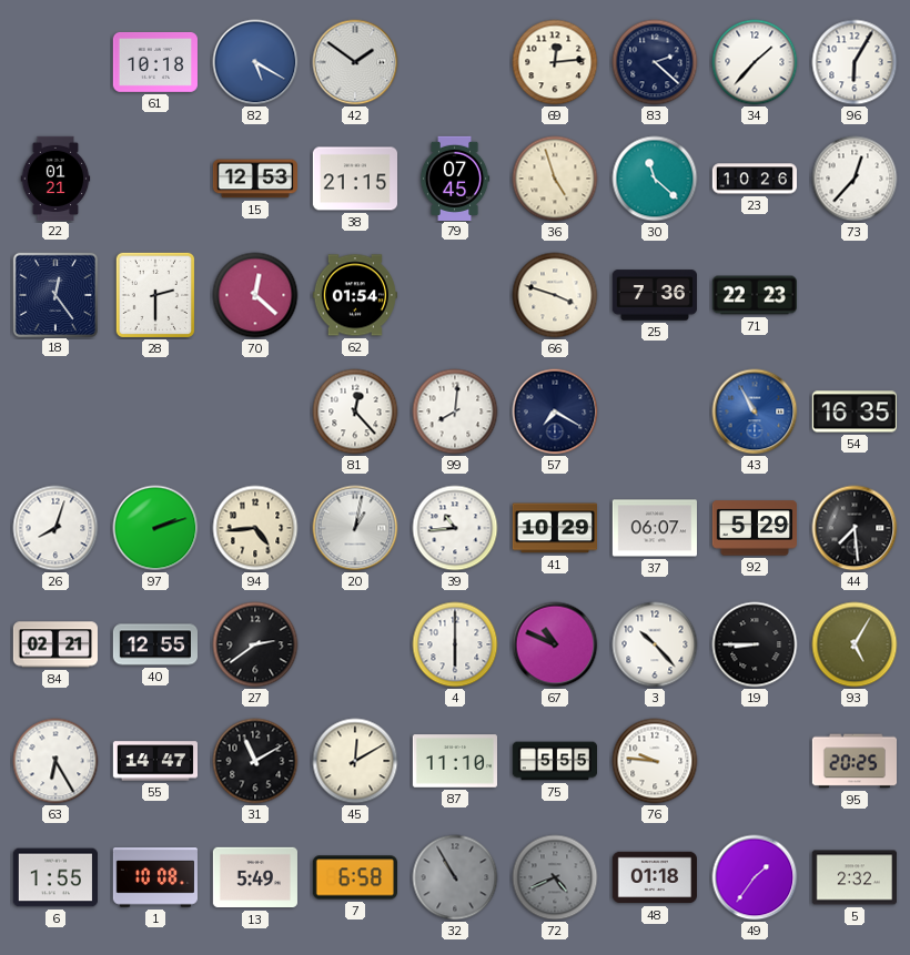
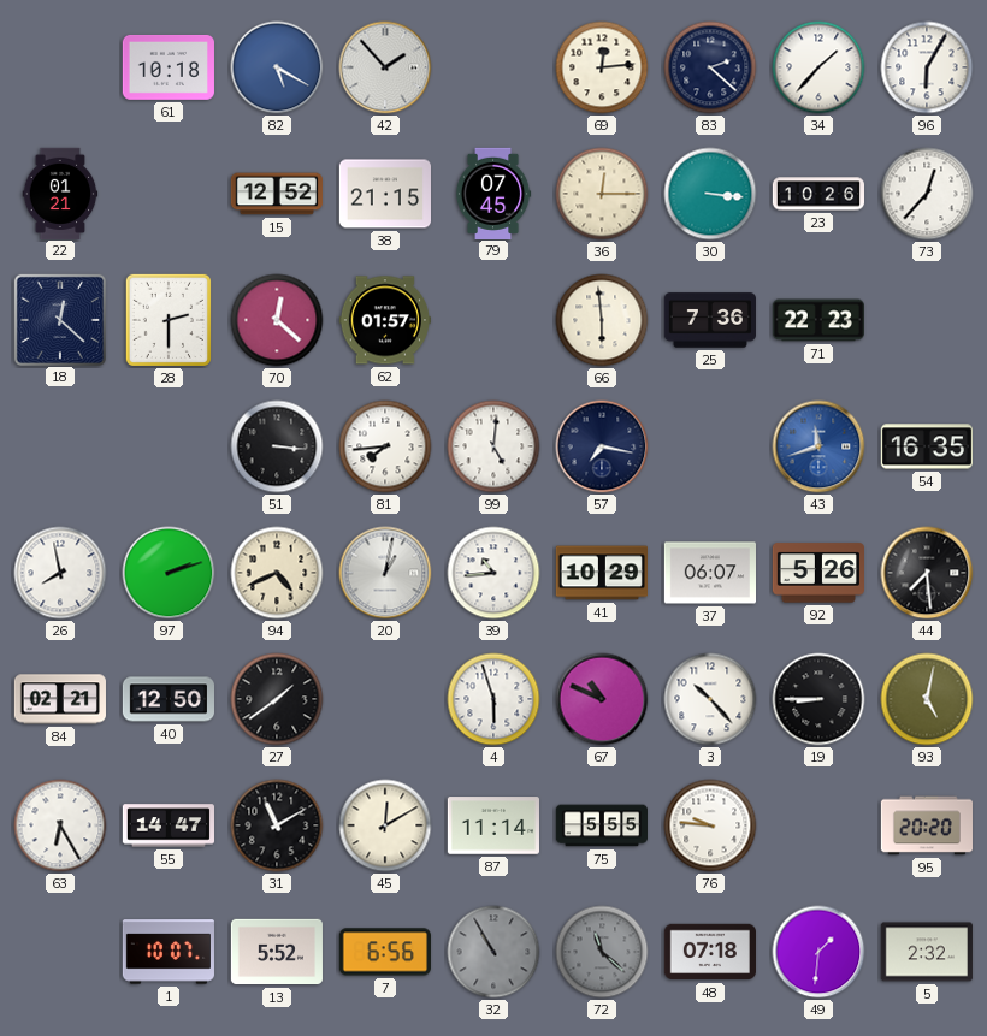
42: 1:51 -> 1:53 (385, 67)
15: 12:53 -> 12:52 (277, 194)
36: 4:57 -> 12:15 (602, 194)
30: 11:22 -> 3:16 (710, 194)
18: 12:24 -> 12:22 (59, 319)
62: 01:54 -> 01:57 (385, 320)
66: 3:48 -> 5:59 (602, 320)
51: none -> 3:16 (277, 446)
81: 12:23 -> 7:44 (385, 446)
99: 8:01 -> 5:01 (493, 446)
57: 7:20 -> 7:17 (602, 446)
43: 10:55 -> 11:42 (818, 446)
26: 8:03 -> 7:58 (60, 573)
94: 4:44 -> 4:41 (277, 573)
92: 5:29 -> 5:26 (817, 573)
40: 12:55 -> 12:50 (167, 699)
27: 2:39 -> 1:39 (277, 699)
4: 6:00 -> 5:57 (493, 699)
93: 5:05 -> 5:02 (927, 699)
87: 11:10 -> 11:14 (492, 825)
95: 20:25 -> 20:20 (926, 825)
6: 1:55 -> none (54, 877)
1: 10:08 -> 10:07 (169, 952)
13: 5:49 -> 5:52 (276, 952)
7: 6:58 -> 6:56 (384, 952)
72: 4:41 -> 11:22 (602, 952)
48: 01:18 -> 07:18 (709, 952)
49: 1:36 -> 1:31 (818, 952)
